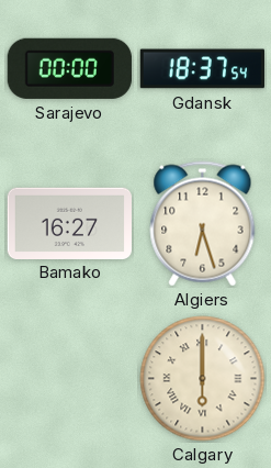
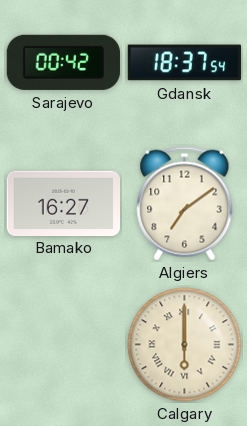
Sarajevo: 00:00 -> 00:42 (63, 62)
Algiers: 6:27 -> 7:09 (185, 204)
